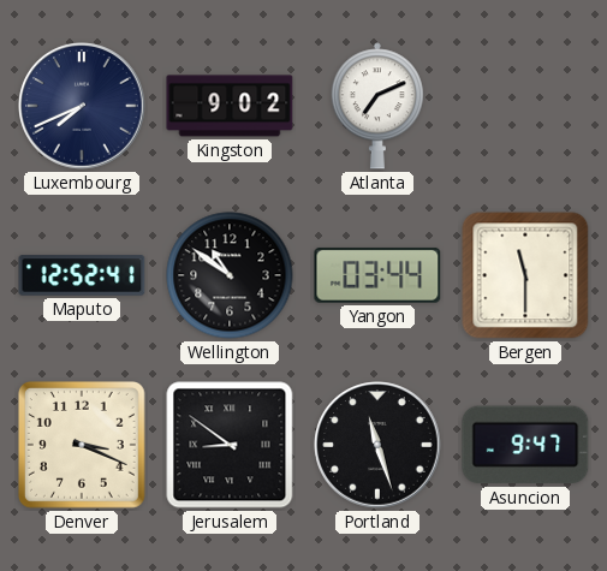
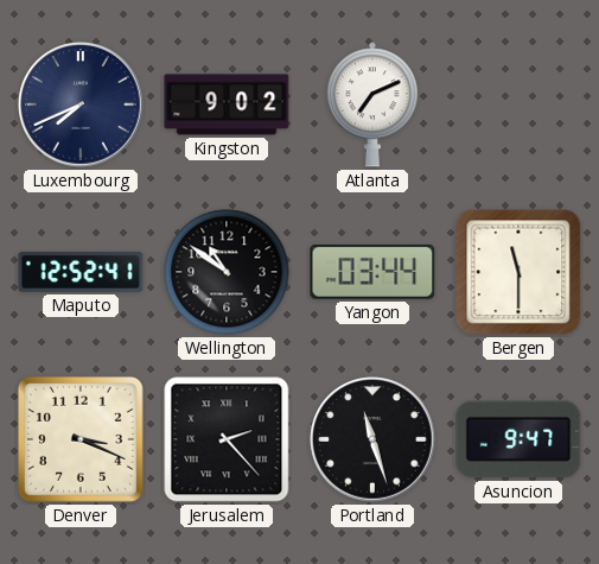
Jerusalem: 8:51 -> 2:23 (227, 439)
